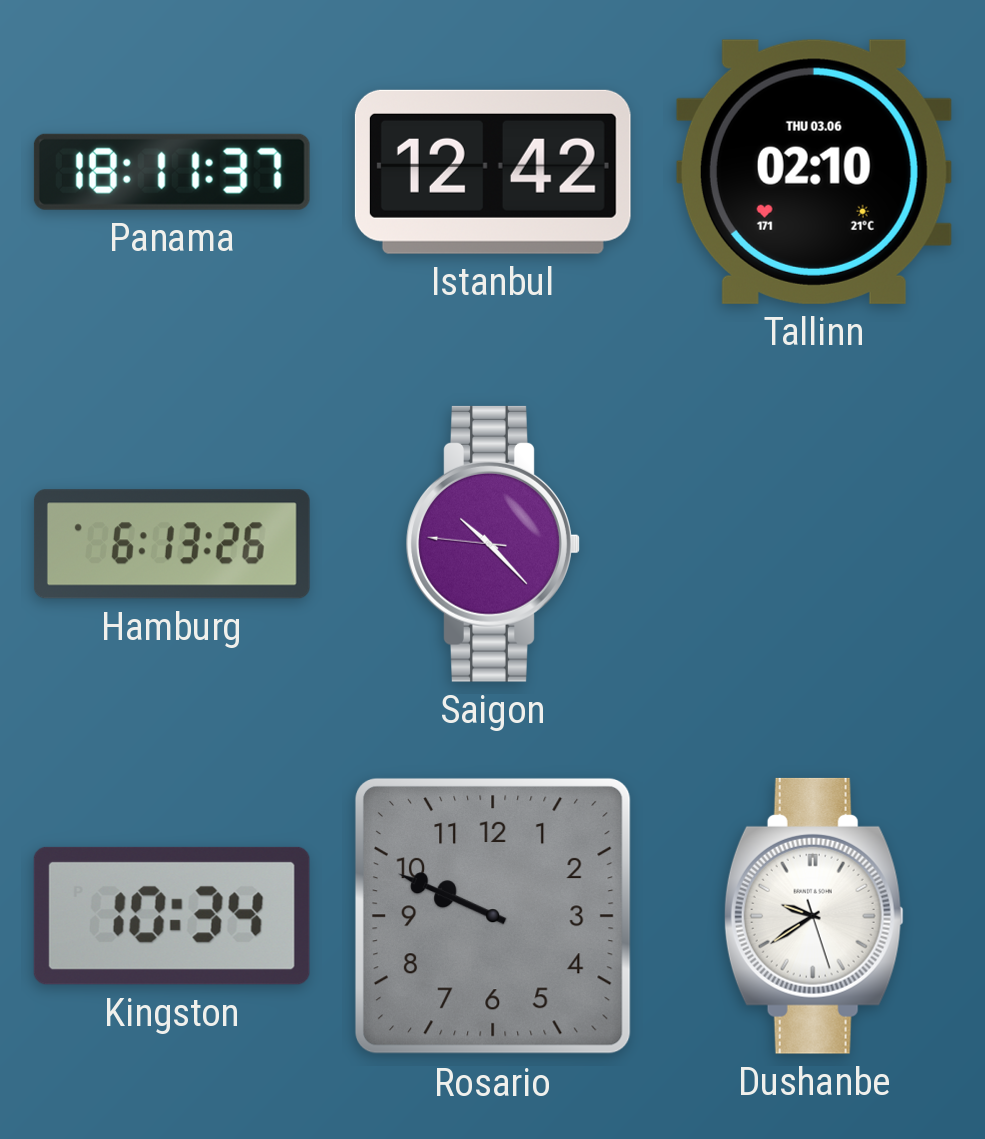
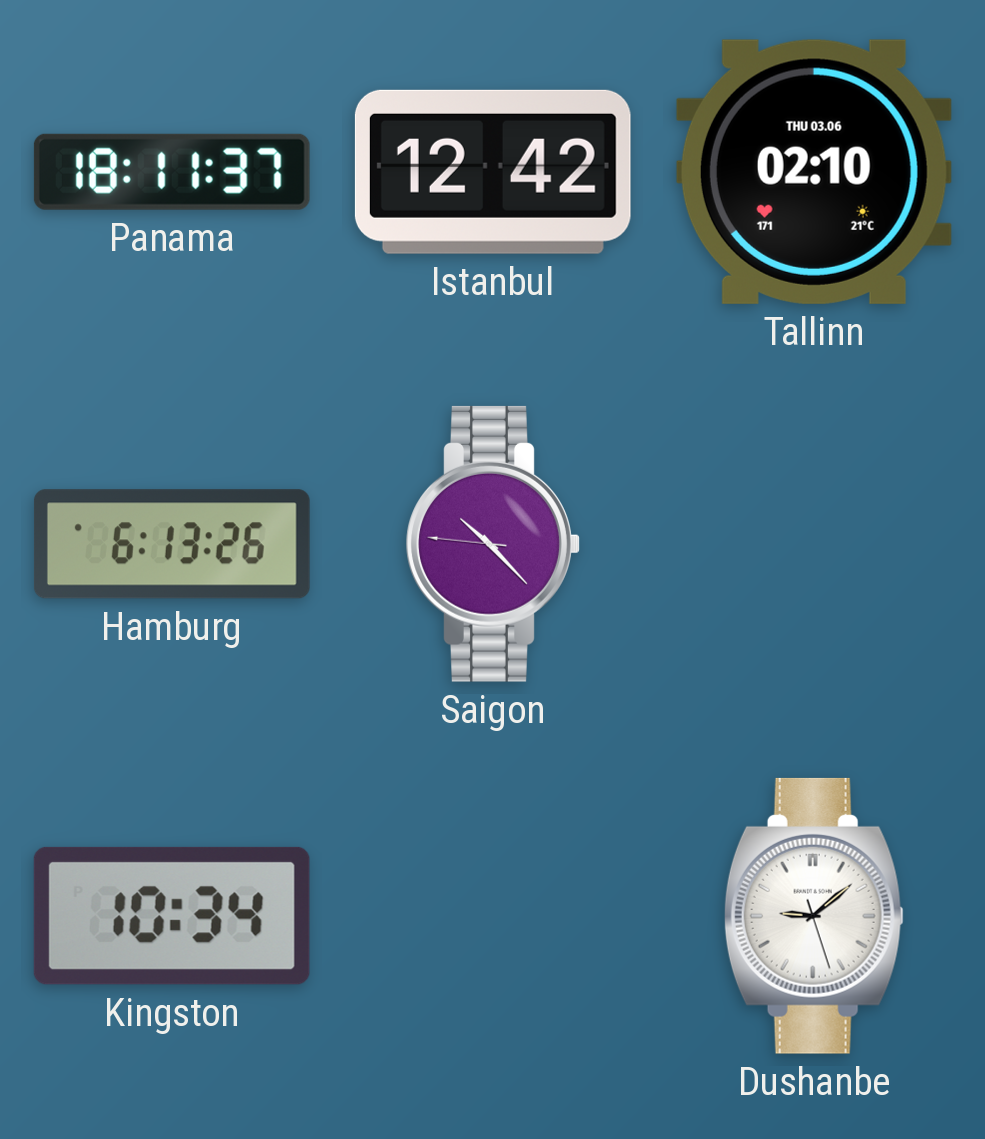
Rosario: 9:49 -> none (493, 916)
Dushanbe: 9:39 -> 9:08 (814, 916)
